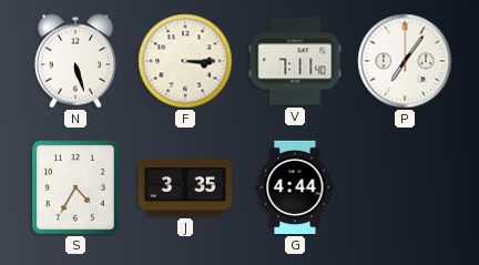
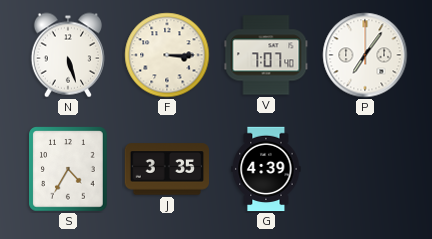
V: 7:11 -> 7:07 (266, 55)
G: 4:44 -> 4:39 (266, 169)
